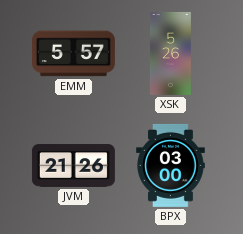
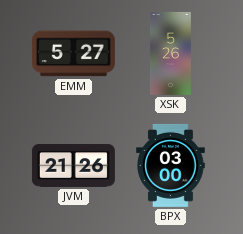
EMM: 5:57 -> 5:27 (73, 54)
